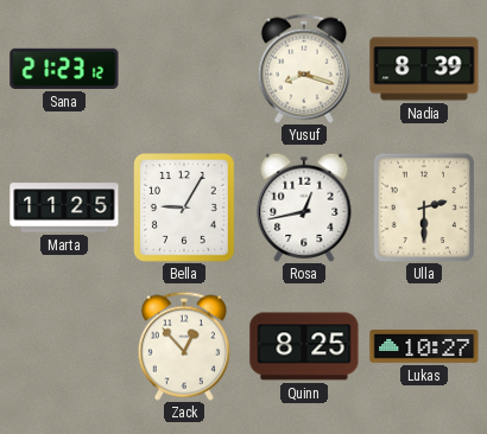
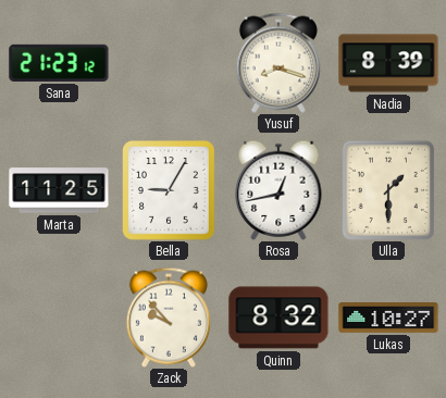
Ulla: 2:30 -> 1:30 (387, 189)
Zack: 12:53 -> 9:53 (169, 318)
Quinn: 8:25 -> 8:32 (278, 318)
